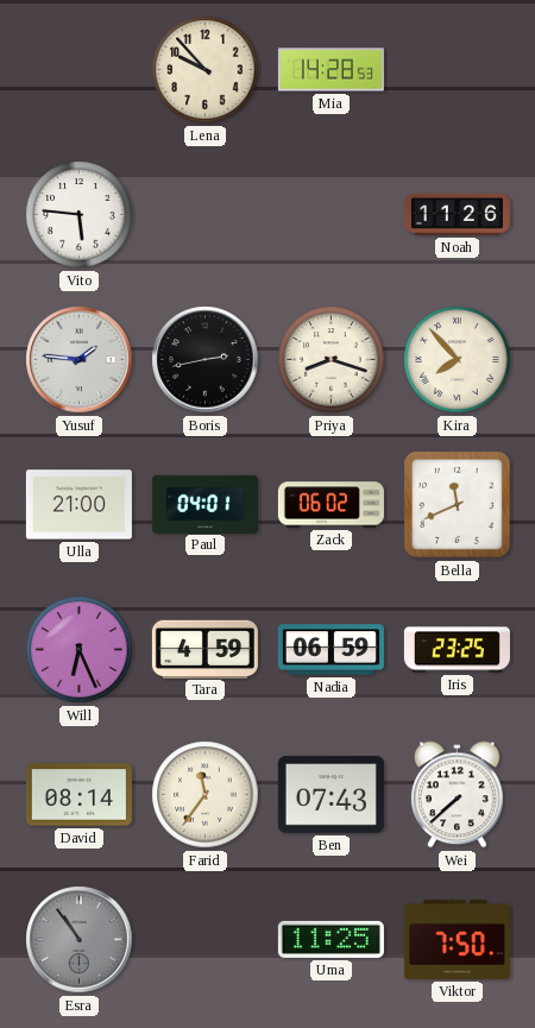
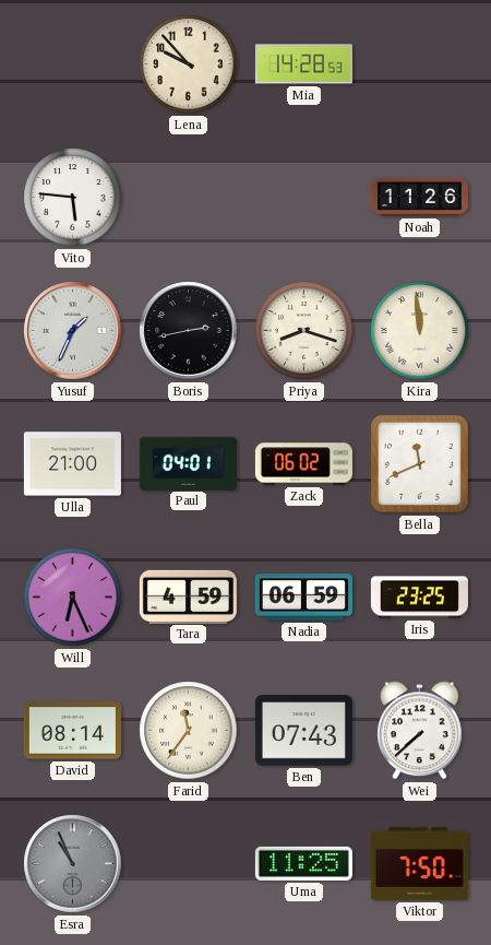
Yusuf: 1:46 -> 1:34 (73, 331)
Kira: 7:53 -> 11:59 (420, 331)
Esra: 10:54 -> 10:56 (73, 864)
